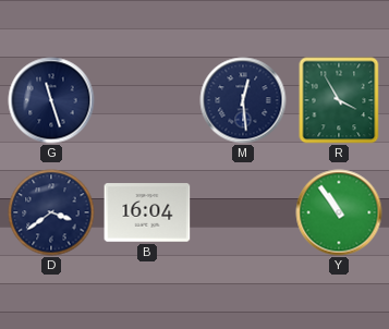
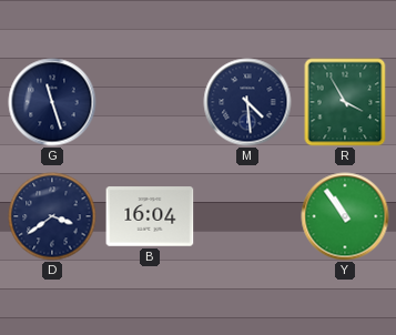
M: 12:29 -> 4:29 (247, 102)
